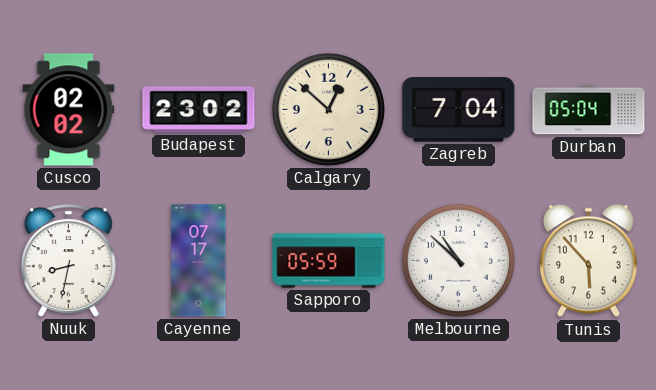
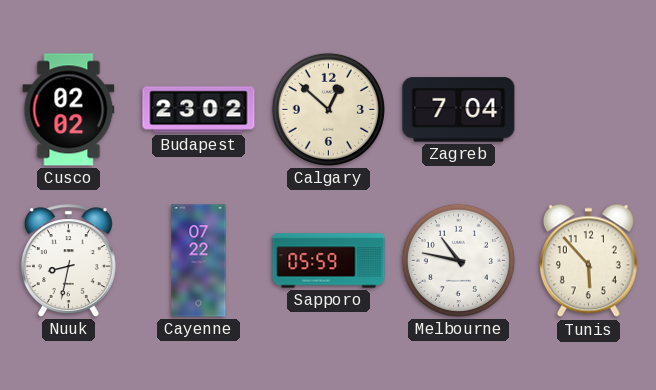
Durban: 05:04 -> none (589, 110)
Cayenne: 07:17 -> 07:22 (199, 261)
Melbourne: 10:52 -> 10:47 (458, 260)
